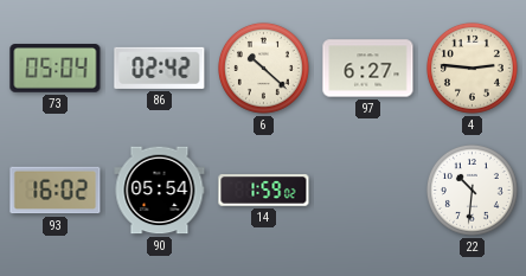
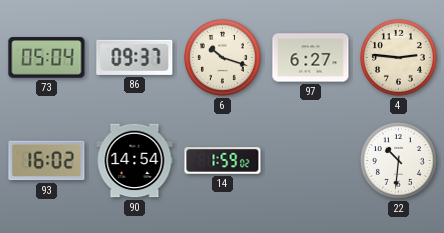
86: 02:42 -> 09:37 (135, 57)
6: 10:22 -> 10:18 (222, 57)
90: 05:54 -> 14:54 (135, 161)
